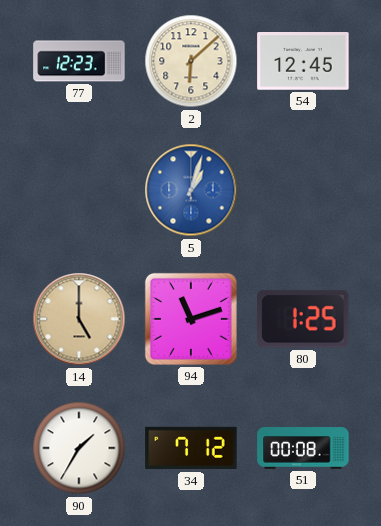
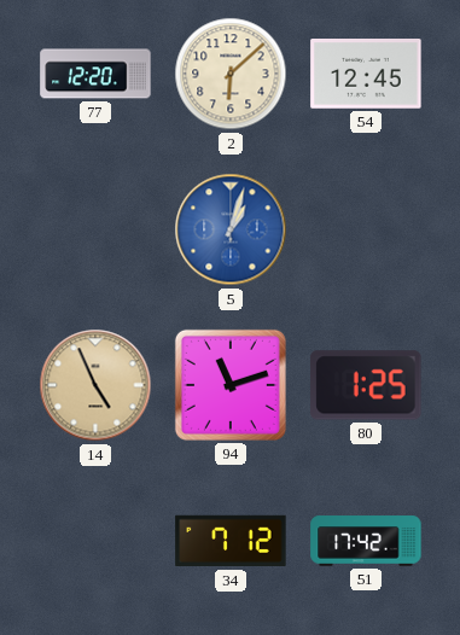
77: 12:23 -> 12:20 (95, 74)
14: 5:00 -> 4:56 (95, 385)
90: 1:35 -> none (79, 448)
51: 00:08 -> 17:42 (366, 541)
